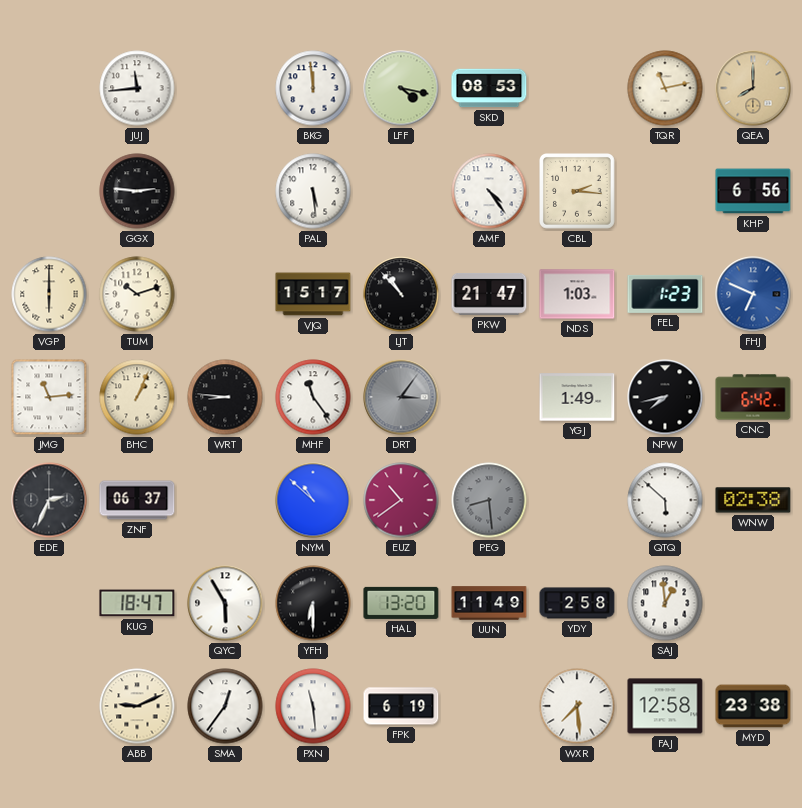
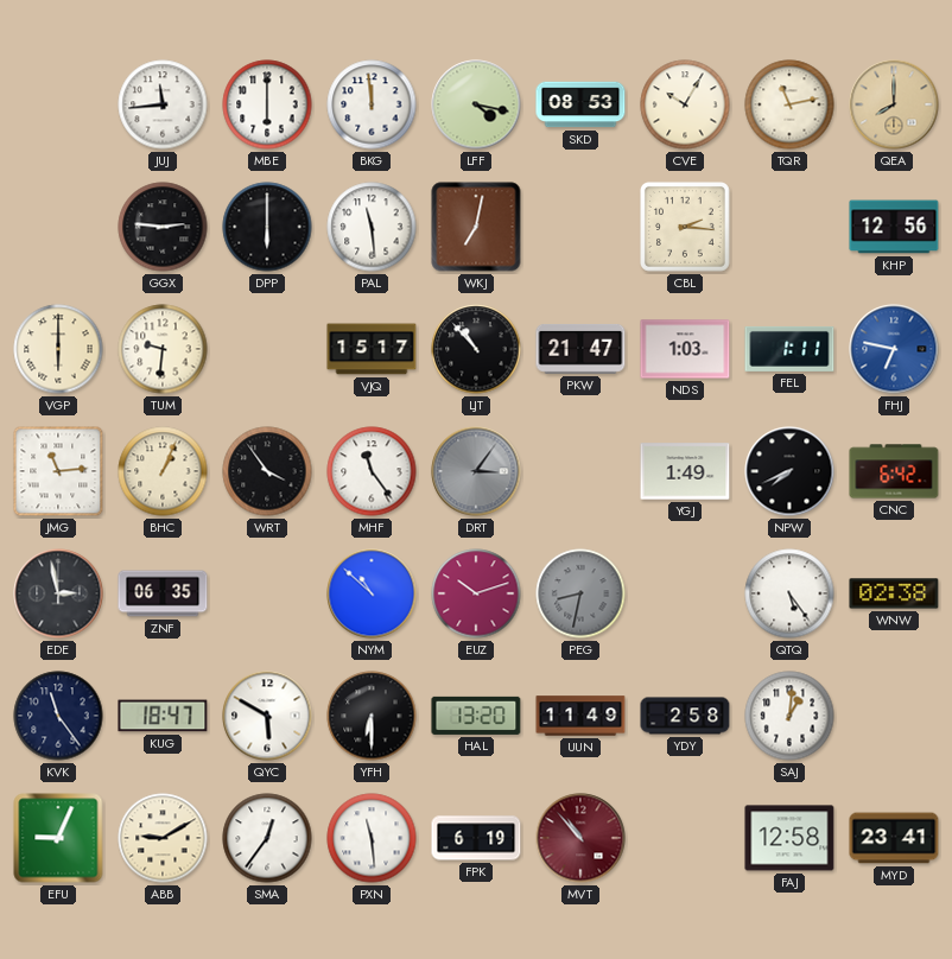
MBE: none -> 6:00 (267, 104)
CVE: none -> 10:05 (685, 104)
DPP: none -> 6:00 (267, 227)
PAL: 5:29 -> 11:29 (372, 227)
WKJ: none -> 7:02 (476, 227)
AMF: 4:24 -> none (489, 191)
KHP: 6:56 -> 12:56 (894, 227)
TUM: 10:12 -> 9:31 (163, 349)
FEL: 1:23 -> 1:11 (789, 349)
FHJ: 6:49 -> 6:47 (894, 349)
WRT: 8:46 -> 3:54 (267, 471)
NPW: 7:43 -> 7:41 (789, 471)
EDE: 2:34 -> 2:58 (58, 593)
ZNF: 06:37 -> 06:35 (163, 593)
EUZ: 10:39 -> 10:12 (476, 593)
PEG: 8:29 -> 8:32 (580, 593)
QTQ: 5:52 -> 5:24 (789, 593)
KVK: none -> 11:24 (58, 716)
QYC: 5:55 -> 5:50 (267, 716)
SAJ: 12:59 -> 1:01 (789, 716)
EFU: none -> 9:04 (58, 838)
ABB: 9:11 -> 9:10 (163, 838)
MVT: none -> 10:53 (580, 838)
WXR: 7:29 -> none (577, 706)
MYD: 23:38 -> 23:41 (894, 838)
